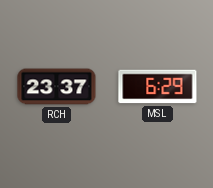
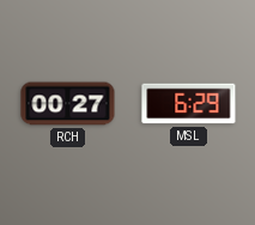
RCH: 23:37 -> 00:27 (68, 104)
